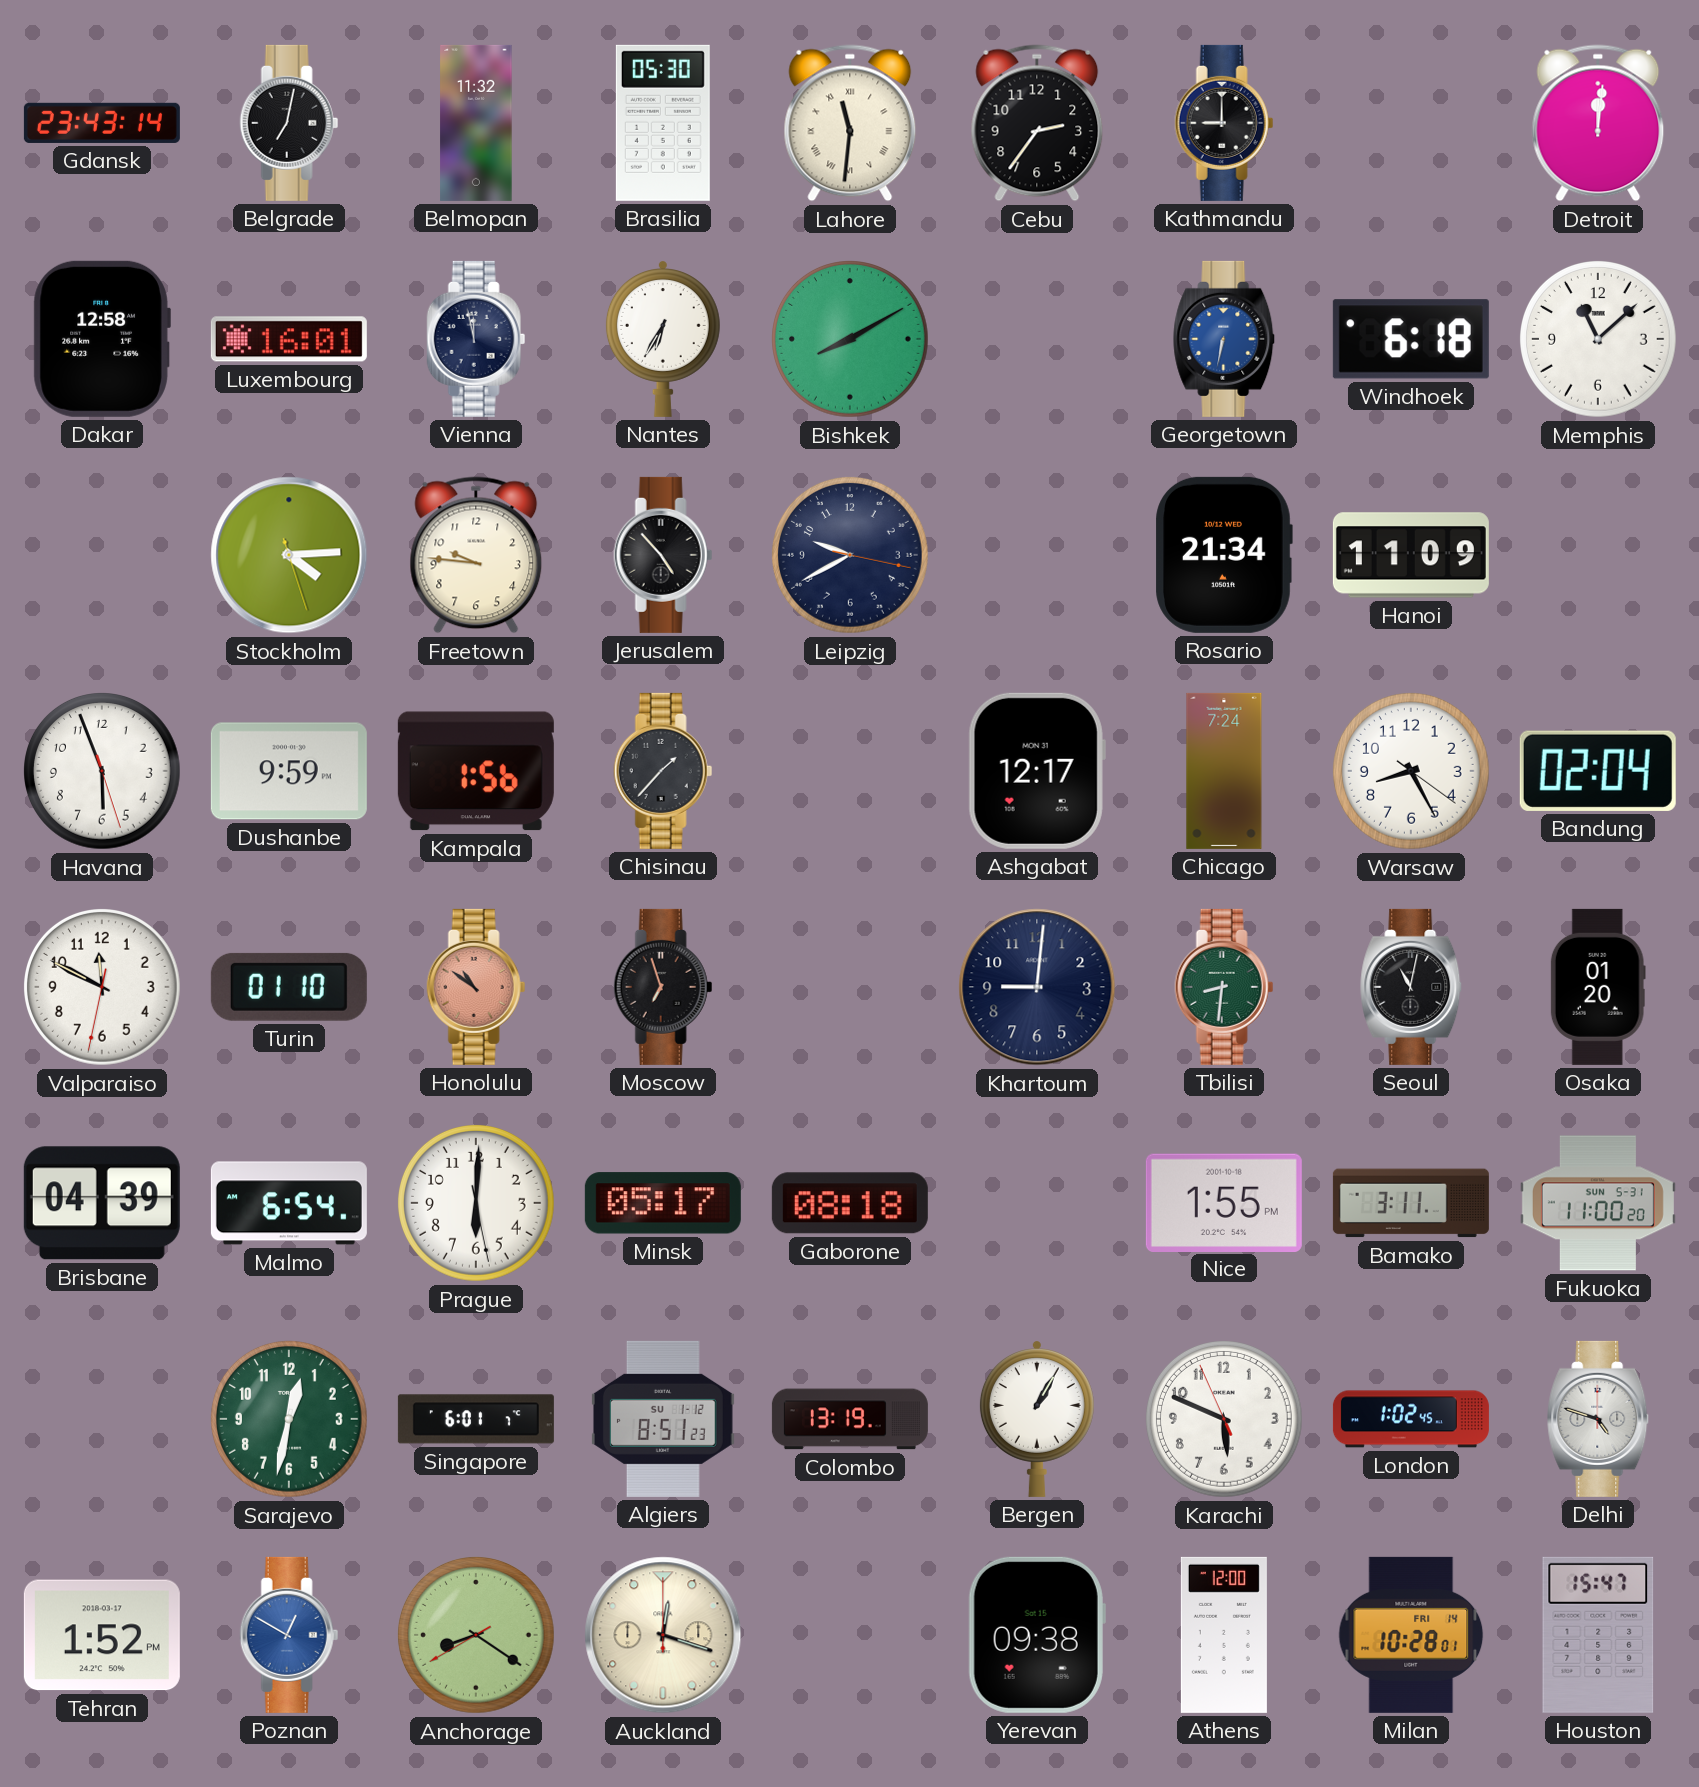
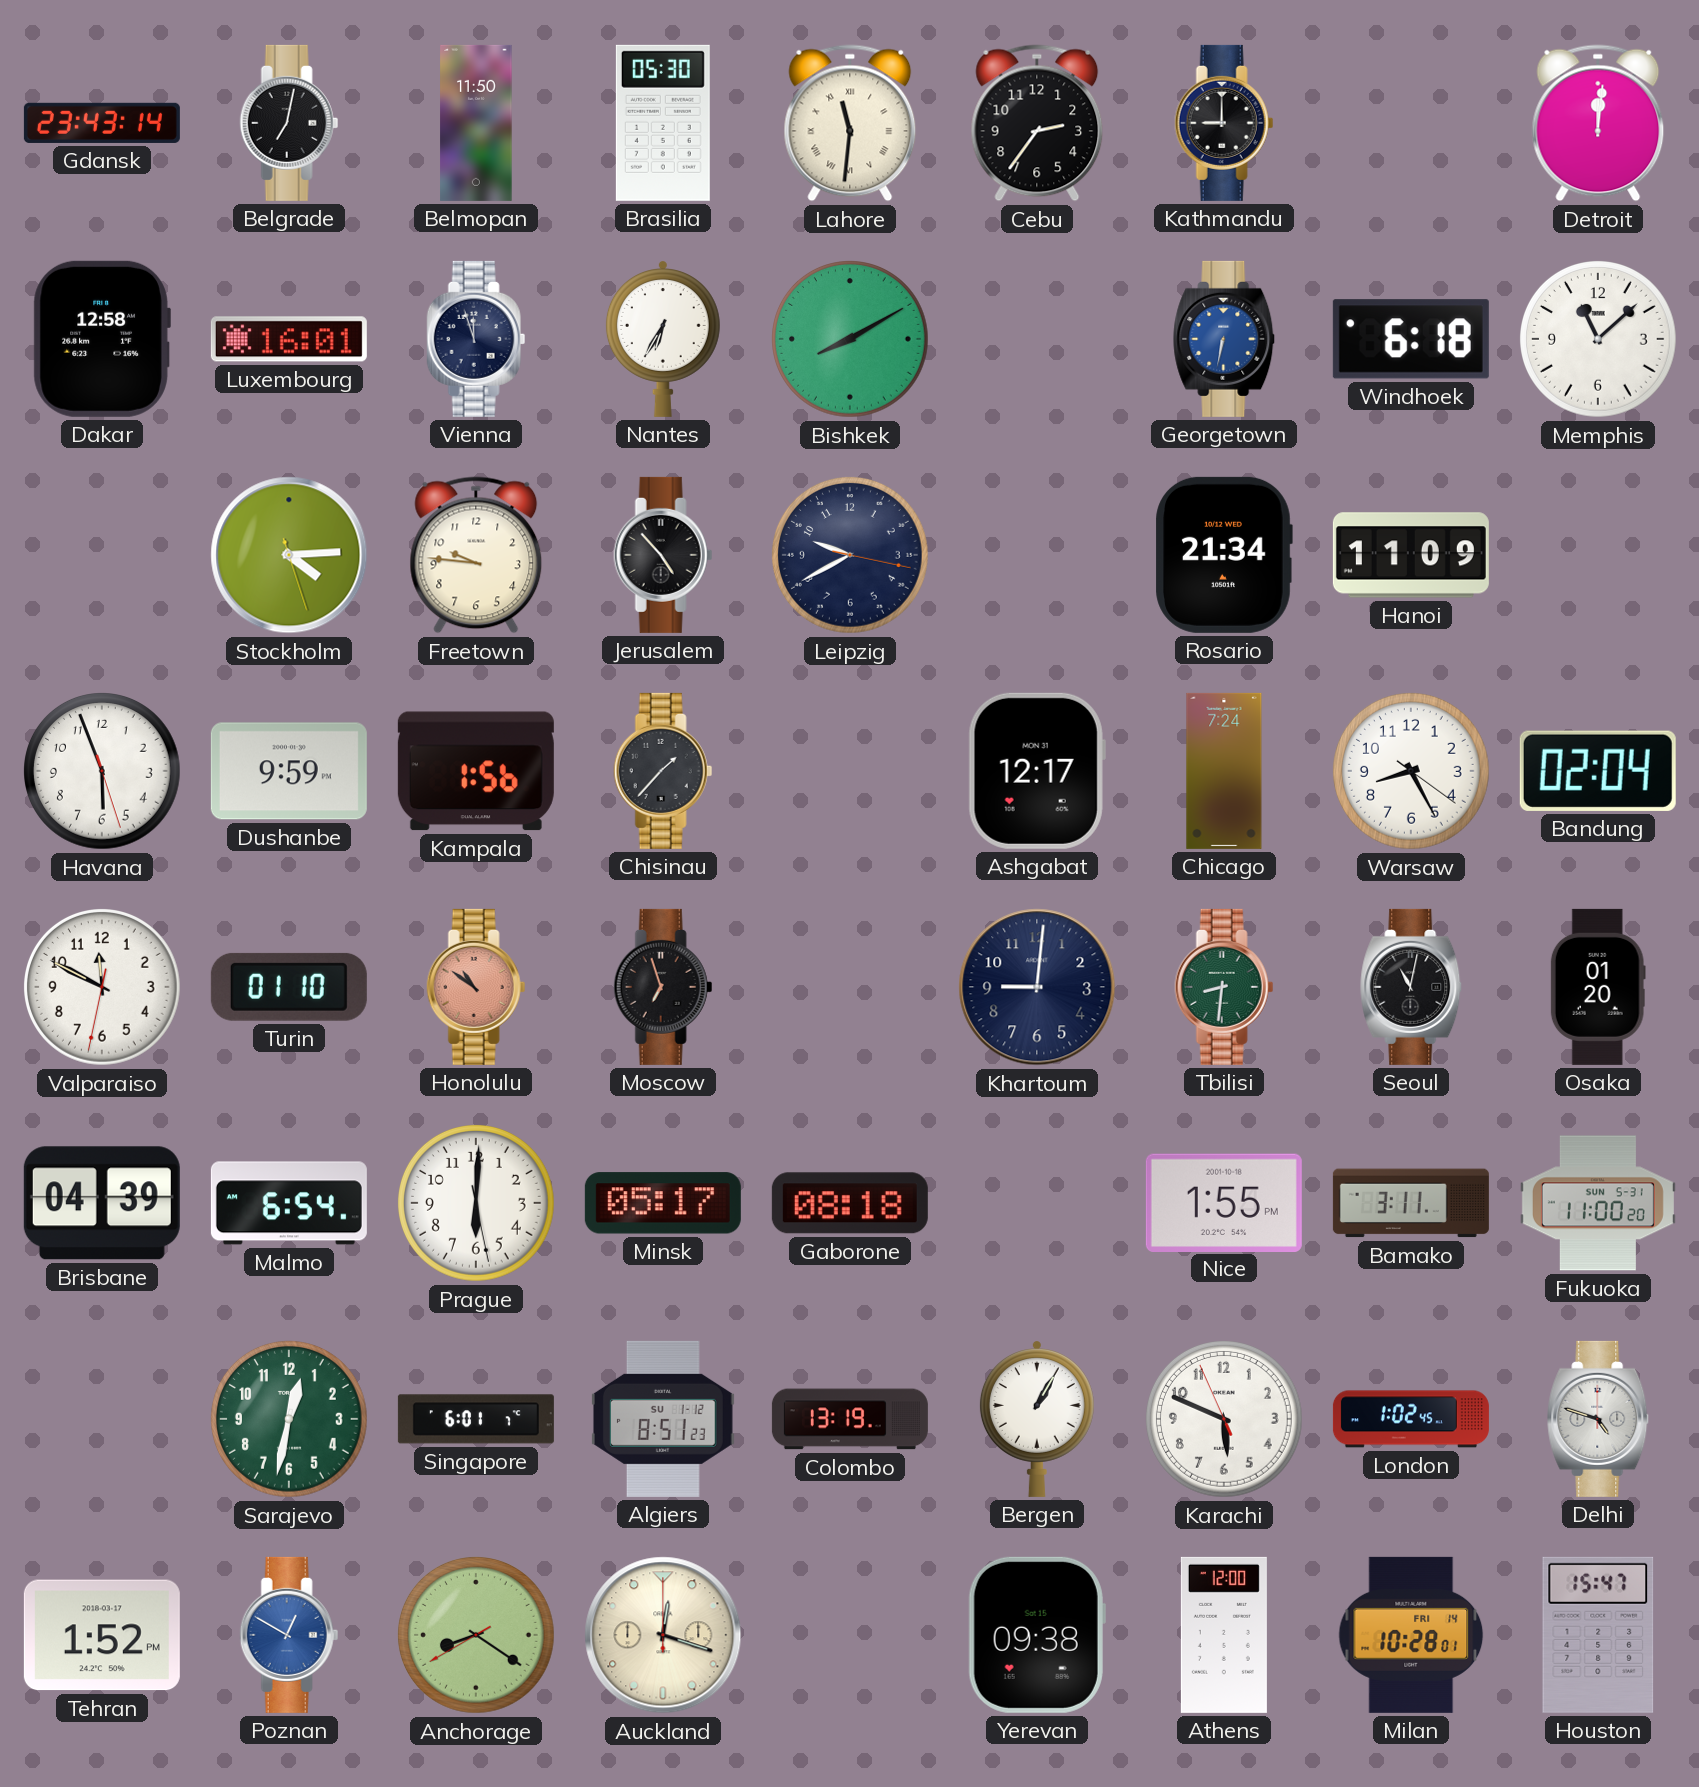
Belmopan: 11:32 -> 11:50 (476, 123)
Vienna: 11:58 -> 11:57 (476, 339)
